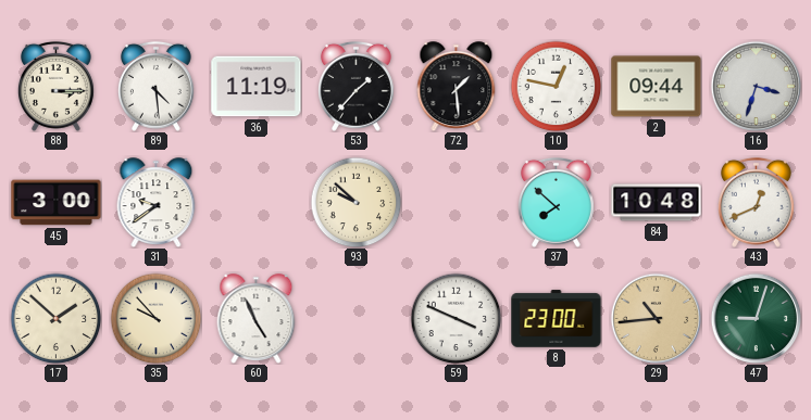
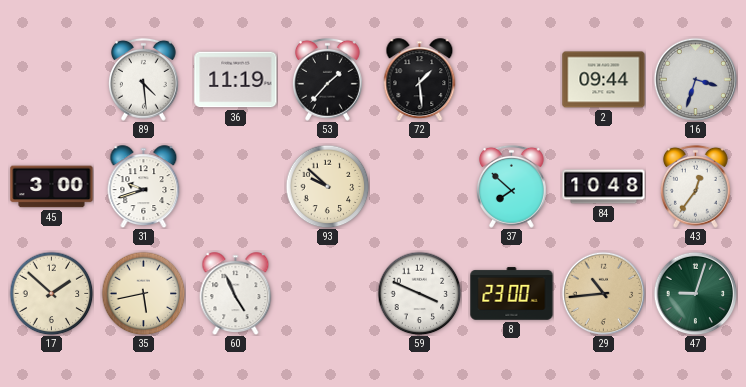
88: 3:15 -> none (55, 86)
10: 12:47 -> none (556, 86)
31: 9:39 -> 9:42 (144, 187)
43: 12:41 -> 12:36 (695, 186)
35: 9:53 -> 5:43 (143, 293)
